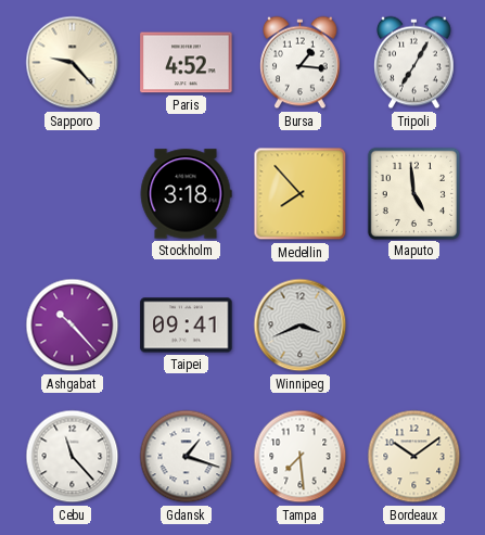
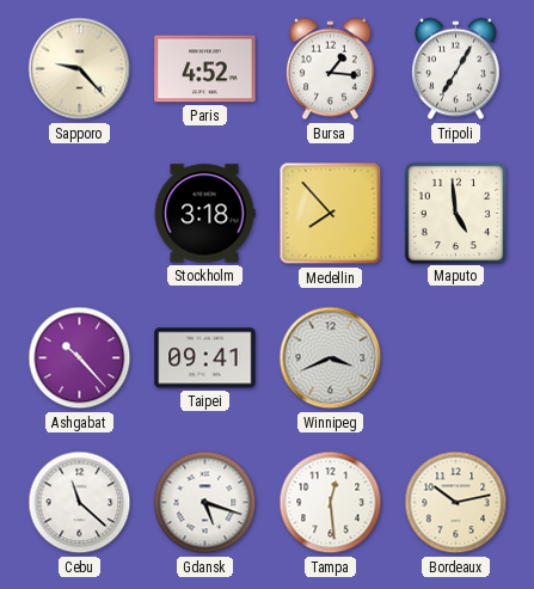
Cebu: 11:23 -> 11:22 (80, 503)
Gdansk: 1:18 -> 5:18 (205, 503)
Tampa: 7:29 -> 12:29 (331, 503)
Bordeaux: 10:09 -> 10:13 (456, 503)
